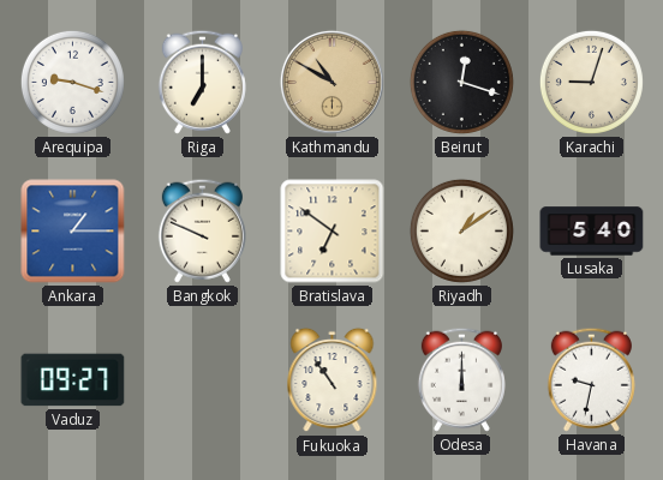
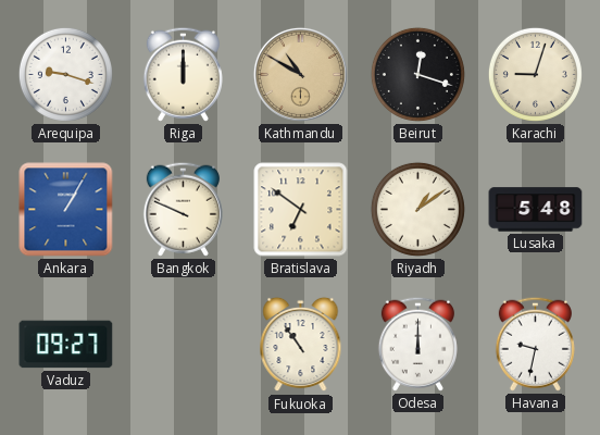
Riga: 7:00 -> 12:00 (183, 74)
Ankara: 1:15 -> 1:05 (66, 210)
Lusaka: 5:40 -> 5:48 (536, 210)
